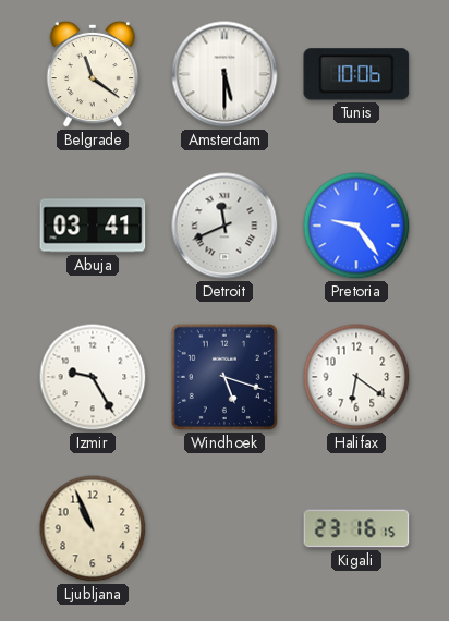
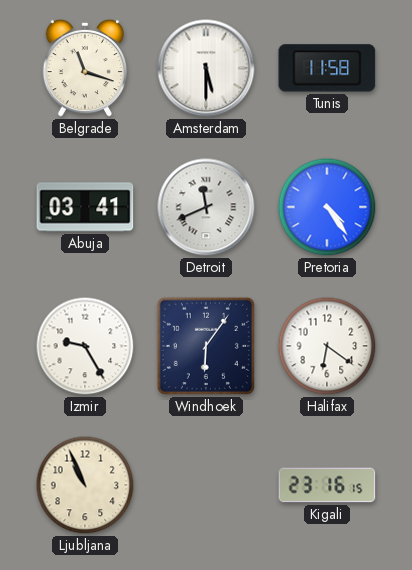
Belgrade: 11:21 -> 11:18 (85, 68)
Tunis: 10:06 -> 11:58 (327, 68)
Pretoria: 9:24 -> 4:24 (327, 207)
Windhoek: 5:18 -> 6:06 (206, 346)
